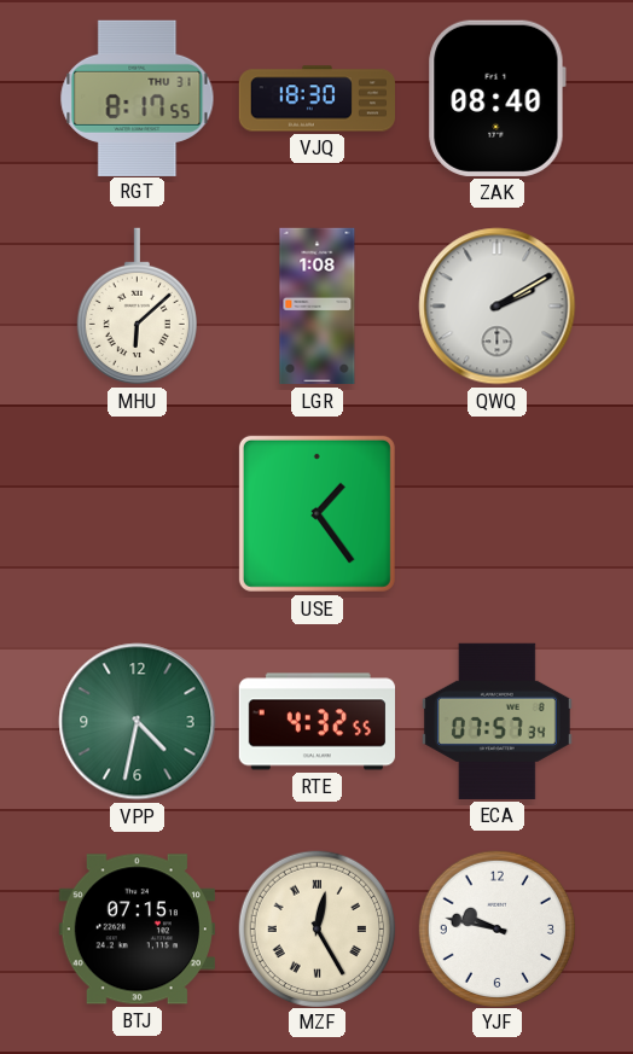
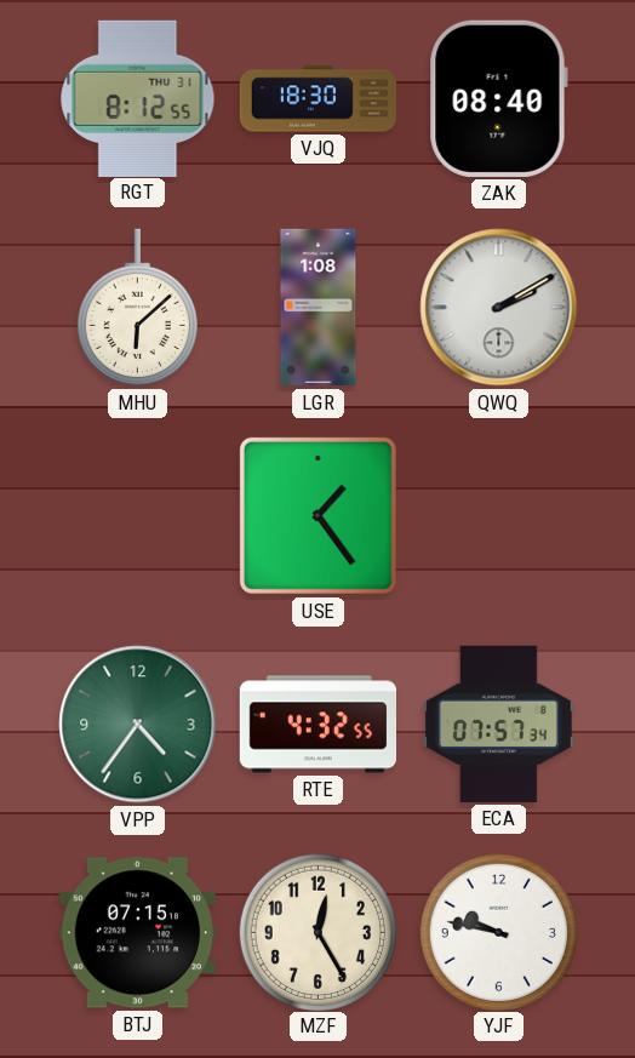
RGT: 8:17 -> 8:12 (138, 98)
VPP: 4:32 -> 4:36 (138, 725)
MZF numerals: Roman -> Arabic (317, 932)
